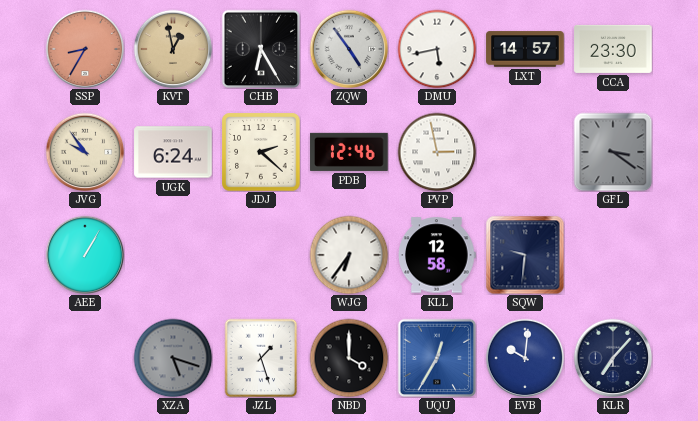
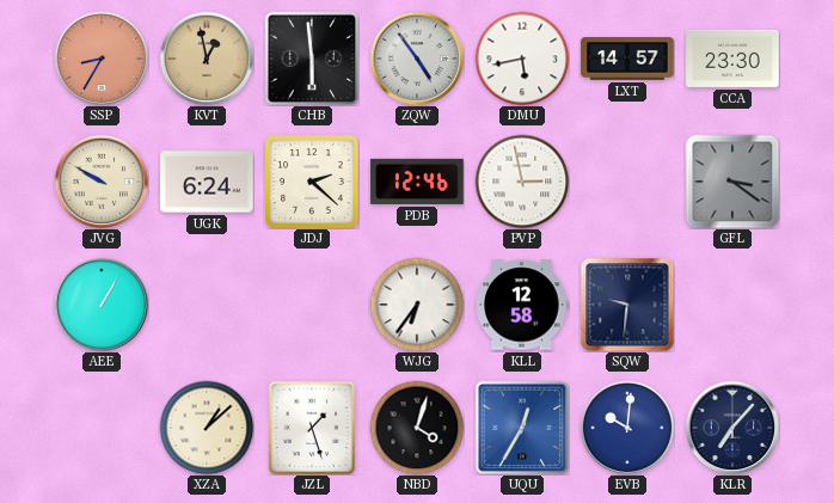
CHB: 6:25 -> 5:59 (312, 59)
JVG: 9:54 -> 9:50 (102, 182)
XZA: 5:18 -> 1:08 (207, 428)
XZA dial: grey -> cream (207, 428)
NBD: 4:00 -> 4:03 (417, 428)
